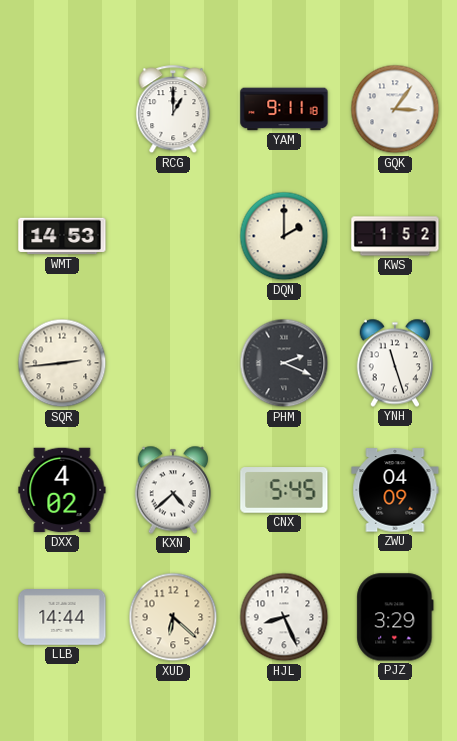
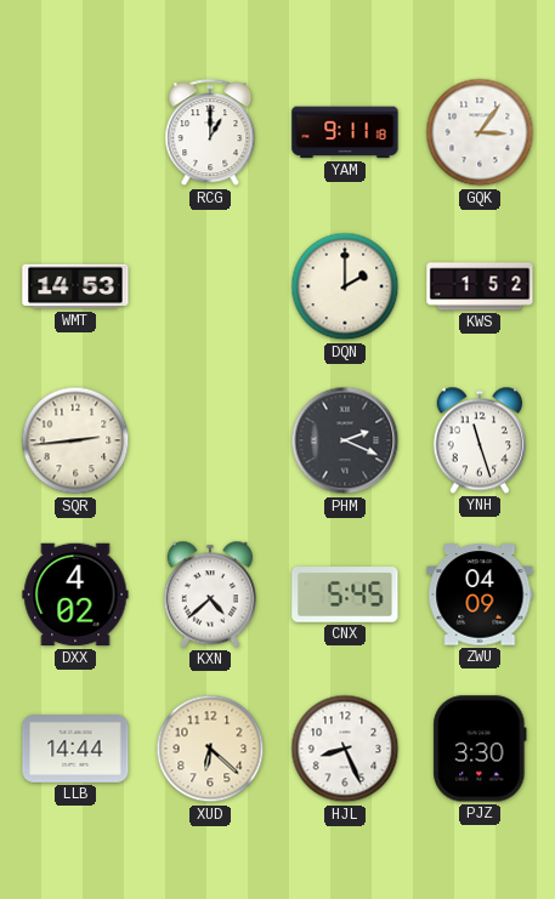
PJZ: 3:29 -> 3:30 (480, 749)
